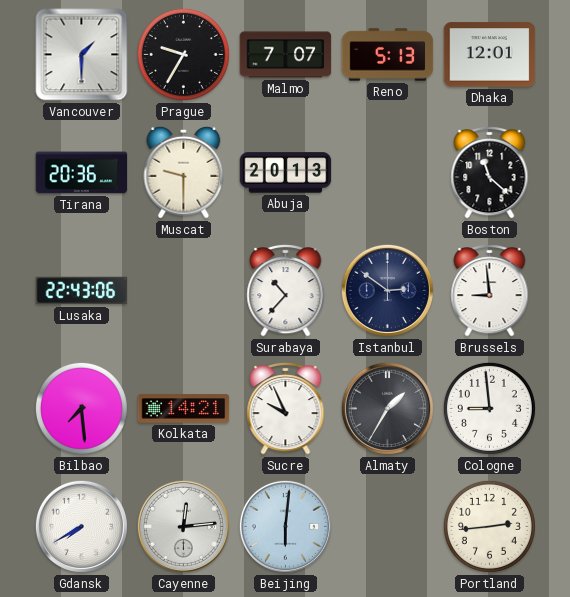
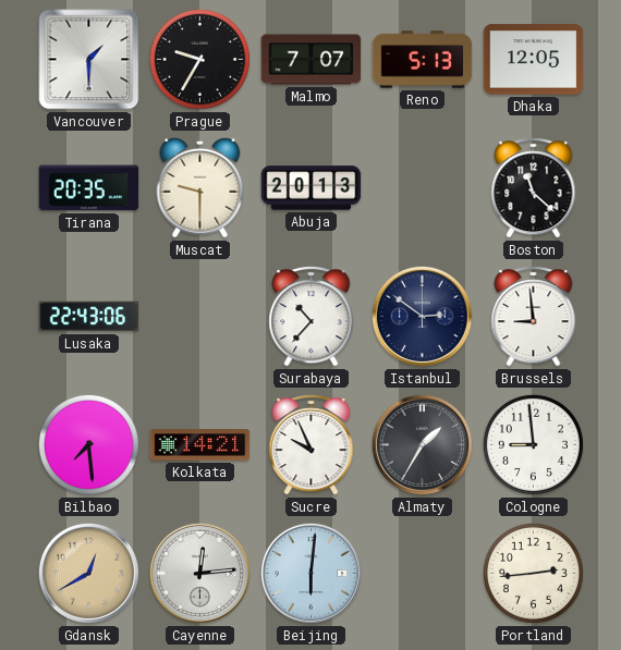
Dhaka: 12:01 -> 12:05 (534, 60)
Tirana: 20:36 -> 20:35 (89, 188)
Gdansk: 7:40 -> 12:40 (88, 573)
Gdansk dial: white -> champagne (88, 573)
